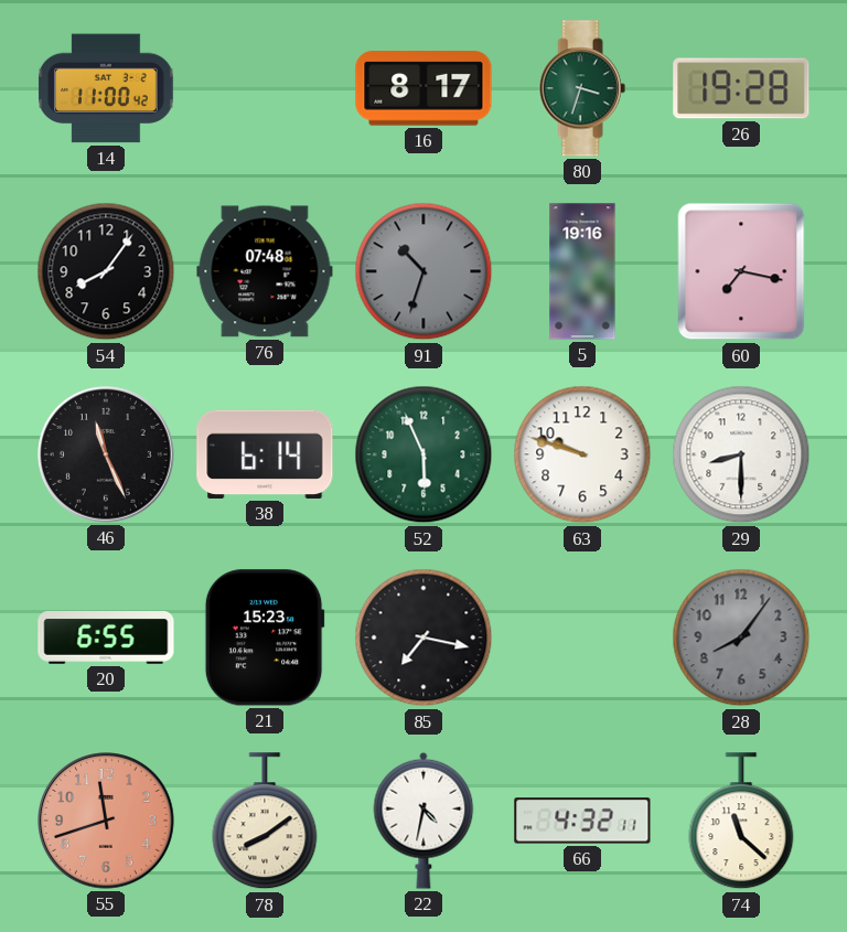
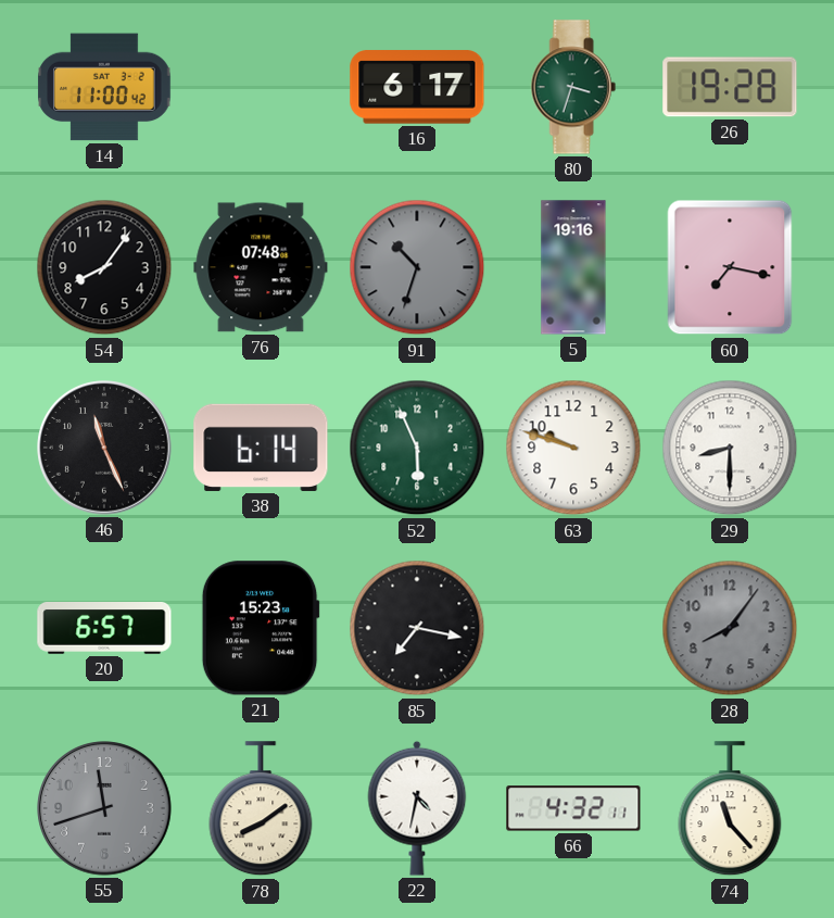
16: 8:17 -> 6:17 (417, 87)
20: 6:55 -> 6:57 (104, 629)
55 dial: salmon -> grey (104, 808)
74: 11:22 -> 11:23 (730, 809)
